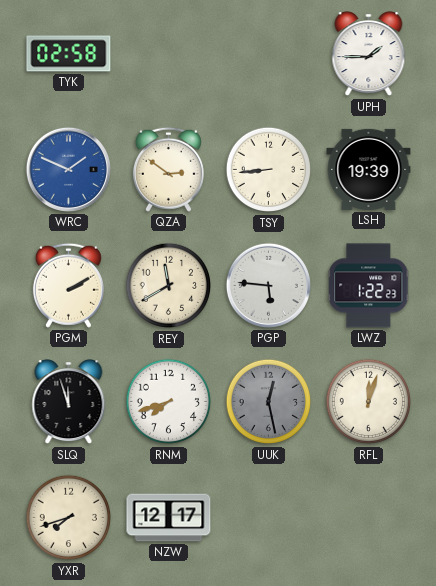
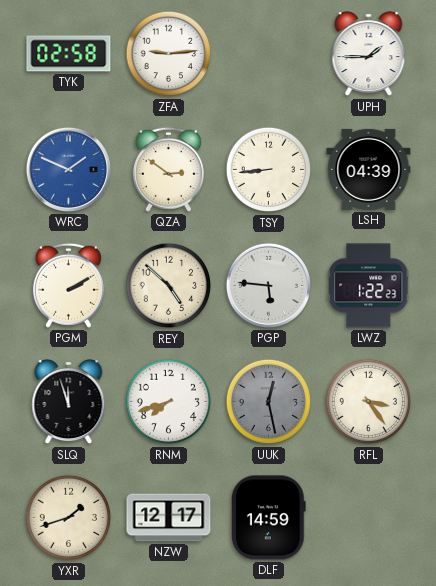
ZFA: none -> 9:14 (169, 54)
LSH: 19:39 -> 04:39 (369, 169)
REY: 11:40 -> 4:52 (169, 286)
RFL: 12:03 -> 3:24 (369, 402)
YXR: 7:42 -> 1:42 (69, 518)
DLF: none -> 14:59 (269, 518)
